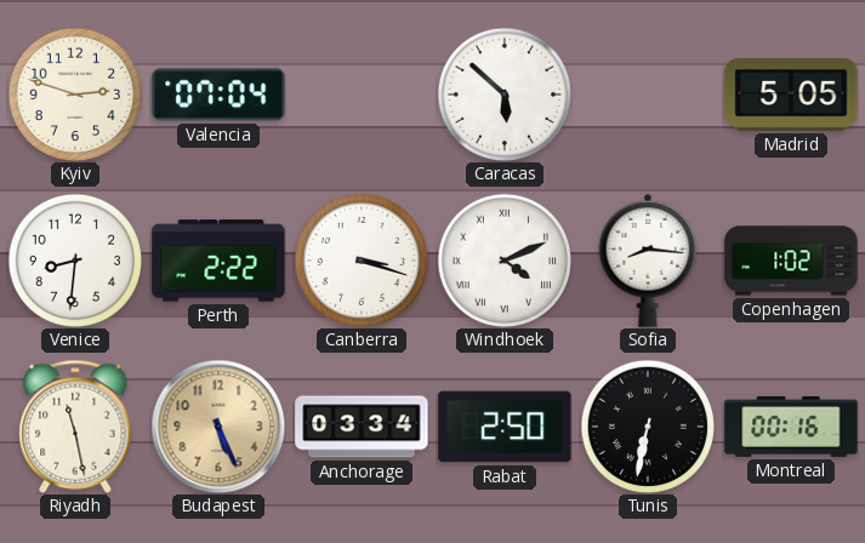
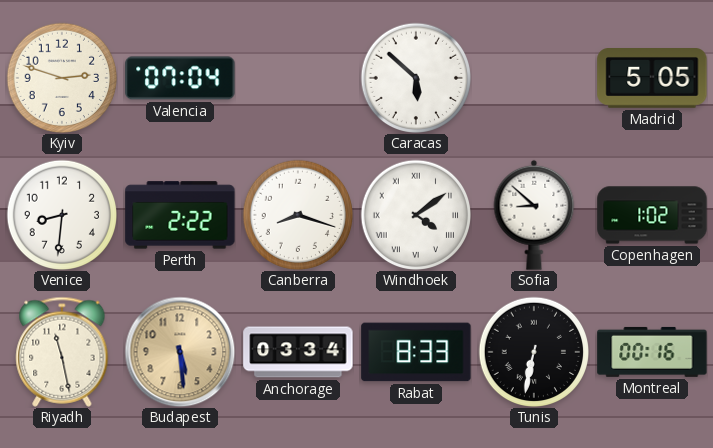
Canberra: 3:18 -> 8:18 (297, 214)
Windhoek: 4:11 -> 4:09 (415, 214)
Sofia: 8:16 -> 8:52 (534, 215)
Budapest: 5:26 -> 5:29 (180, 352)
Rabat: 2:50 -> 8:33 (416, 352)
